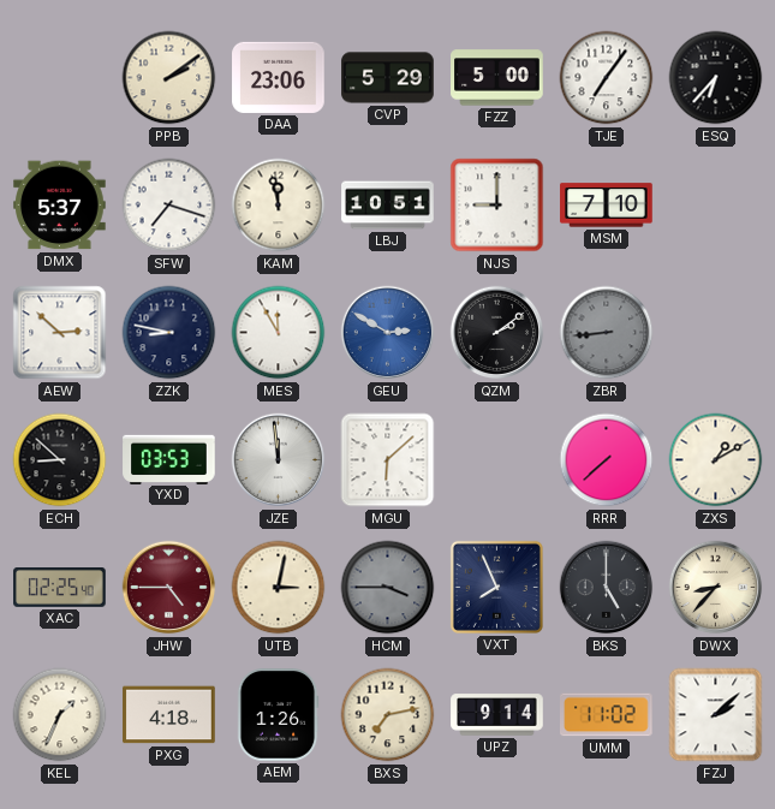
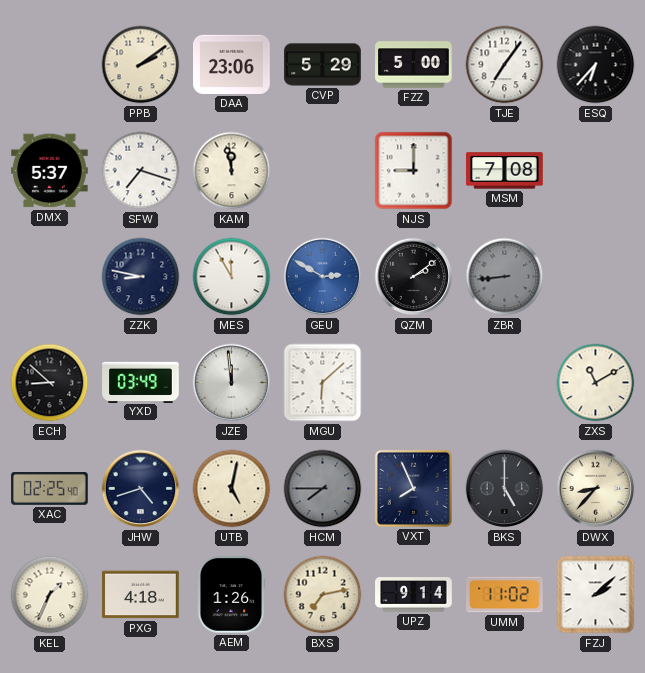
LBJ: 10:51 -> none (388, 206)
MSM: 7:10 -> 7:08 (505, 171)
AEW: 2:52 -> none (60, 333)
YXD: 03:53 -> 03:49 (141, 382)
RRR: 7:38 -> none (607, 460)
ZXS: 1:10 -> 11:10 (596, 383)
JHW: 4:45 -> 4:42 (141, 489)
JHW dial: burgundy -> navy (141, 489)
UTB: 3:02 -> 5:02 (232, 489)
HCM: 3:45 -> 7:45 (323, 489)
